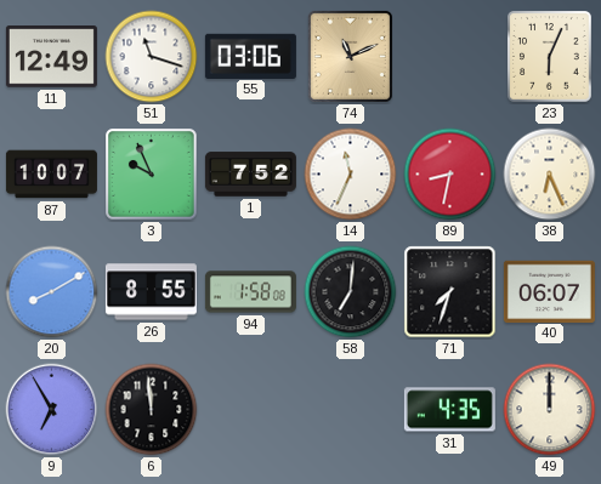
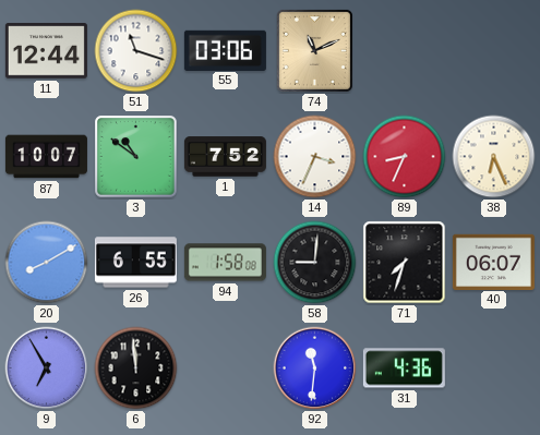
11: 12:49 -> 12:44 (46, 51)
23: 6:04 -> none (550, 57)
3: 9:56 -> 10:51 (136, 157)
14: 11:34 -> 3:34 (315, 157)
89: 8:32 -> 8:34 (405, 157)
26: 8:55 -> 6:55 (135, 263)
58: 7:01 -> 9:01 (315, 263)
92: none -> 11:31 (315, 368)
31: 4:35 -> 4:36 (404, 368)
49: 12:00 -> none (550, 410)
